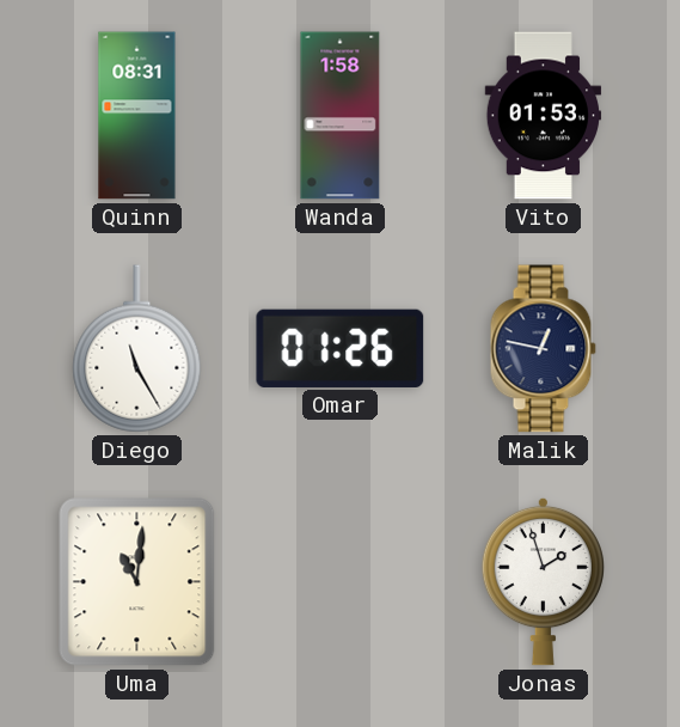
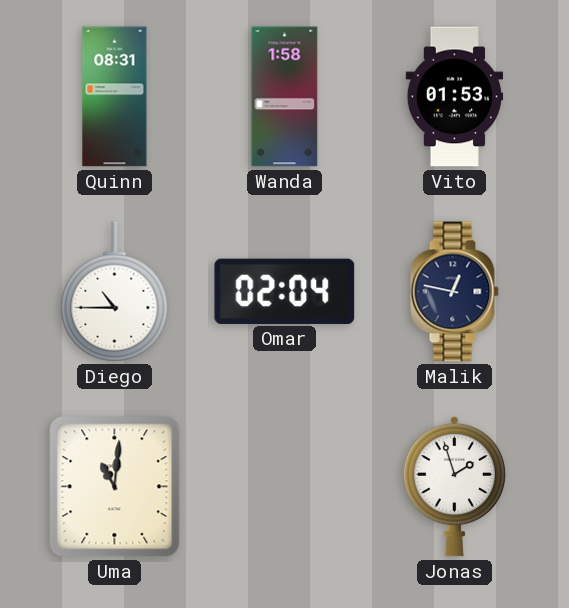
Diego: 11:25 -> 10:45 (115, 292)
Omar: 01:26 -> 02:04 (285, 291)
